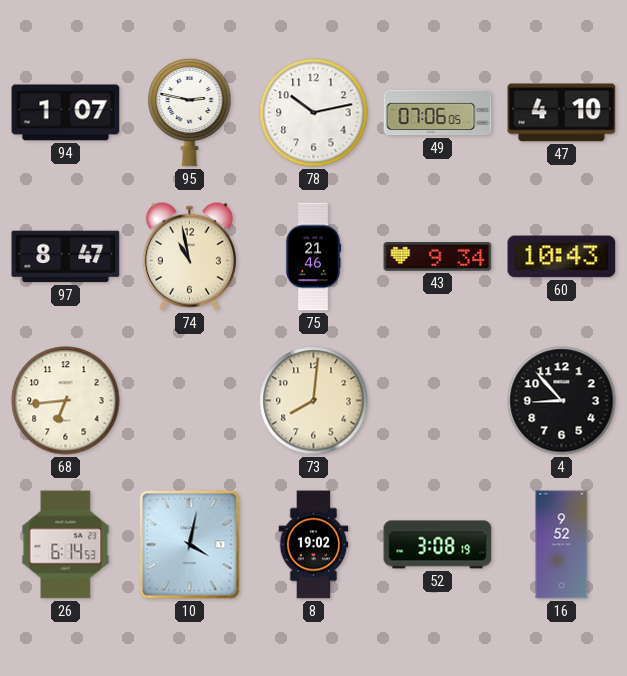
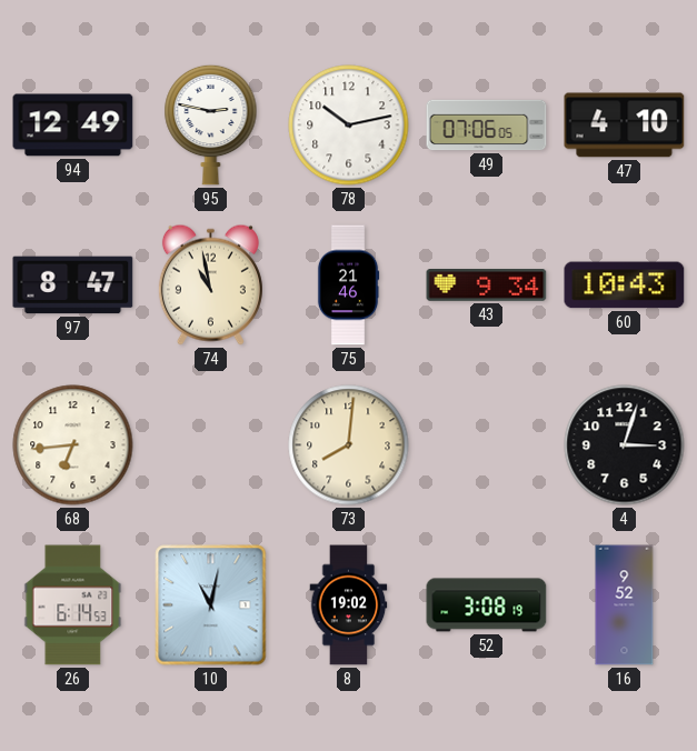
94: 1:07 -> 12:49 (73, 126)
4: 8:53 -> 3:03 (625, 445)
10: 4:02 -> 11:02 (211, 605)
